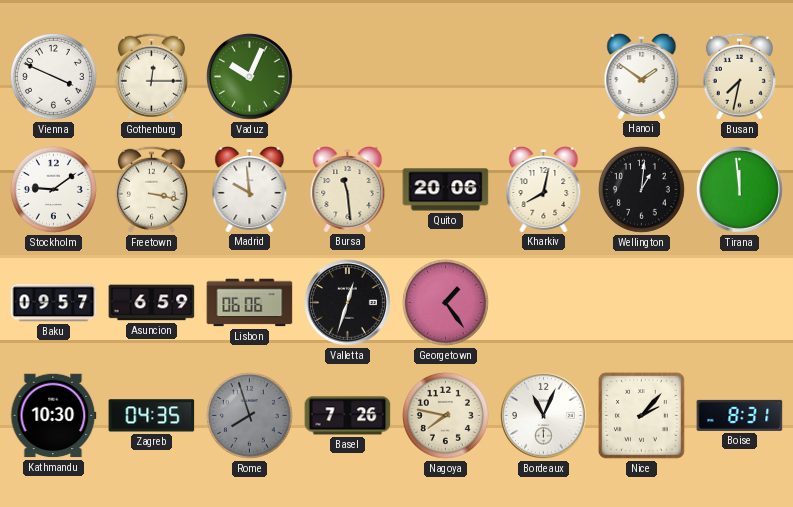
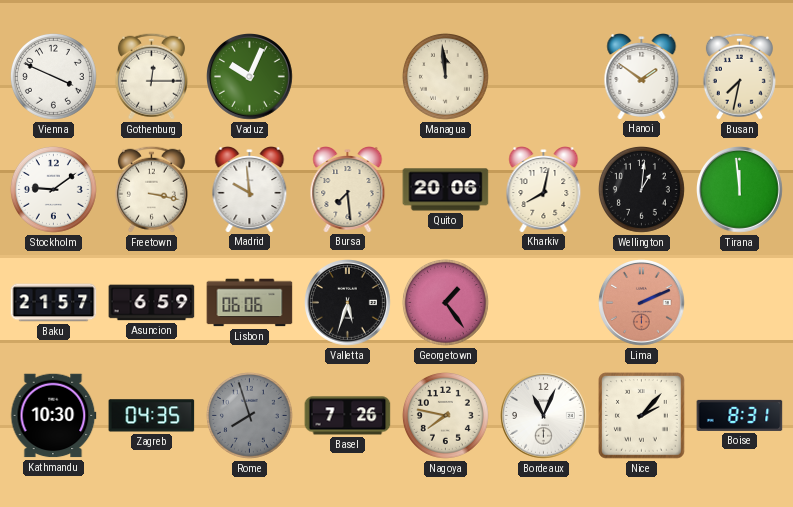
Managua: none -> 11:59 (445, 76)
Bursa: 11:29 -> 7:29 (348, 190)
Baku: 09:57 -> 21:57 (54, 303)
Valletta: 12:33 -> 5:33 (348, 303)
Lima: none -> 2:11 (642, 303)
